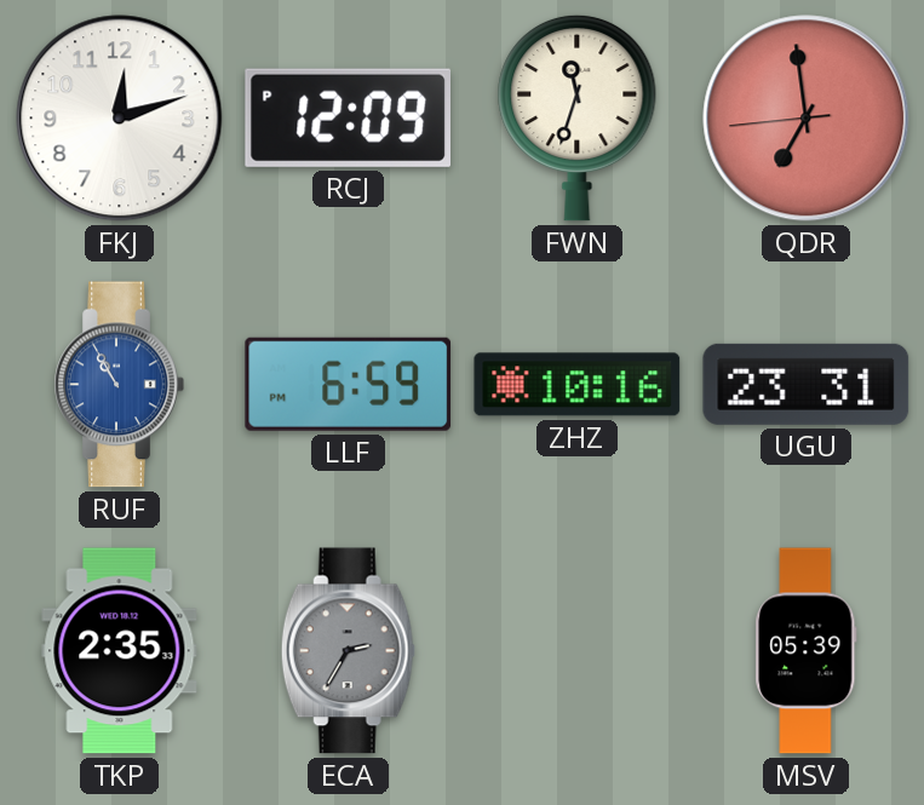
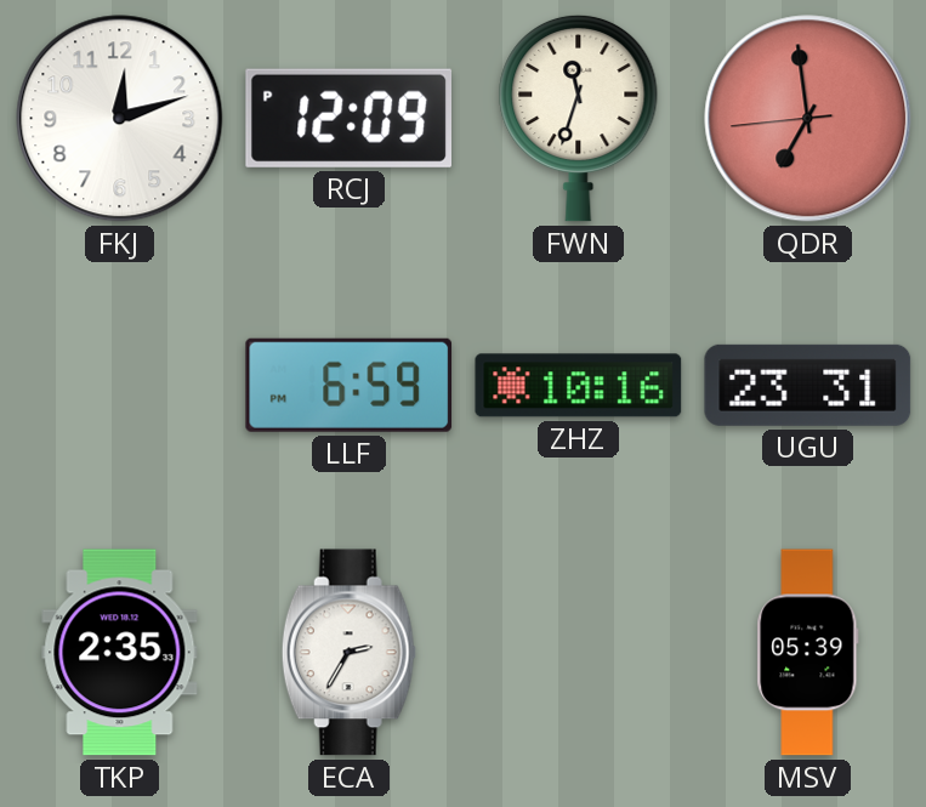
RUF: 10:55 -> none (119, 385)
ECA dial: grey -> white (348, 653)
